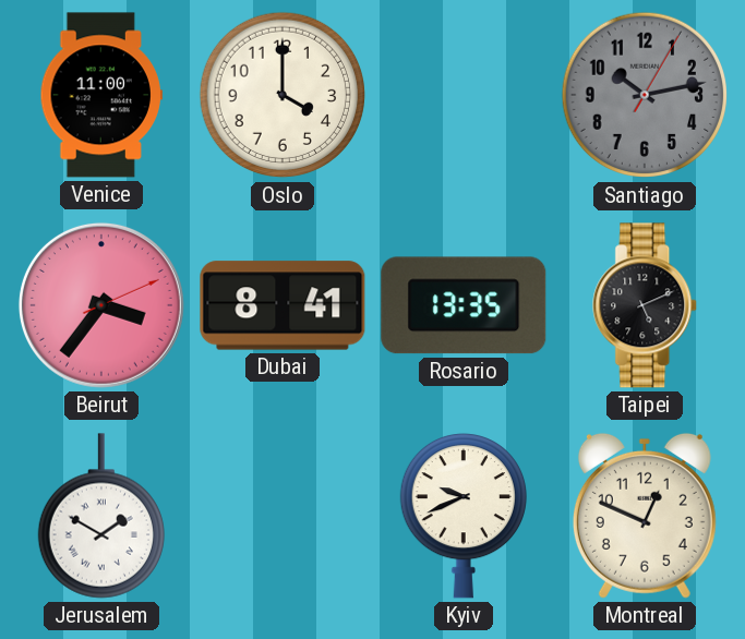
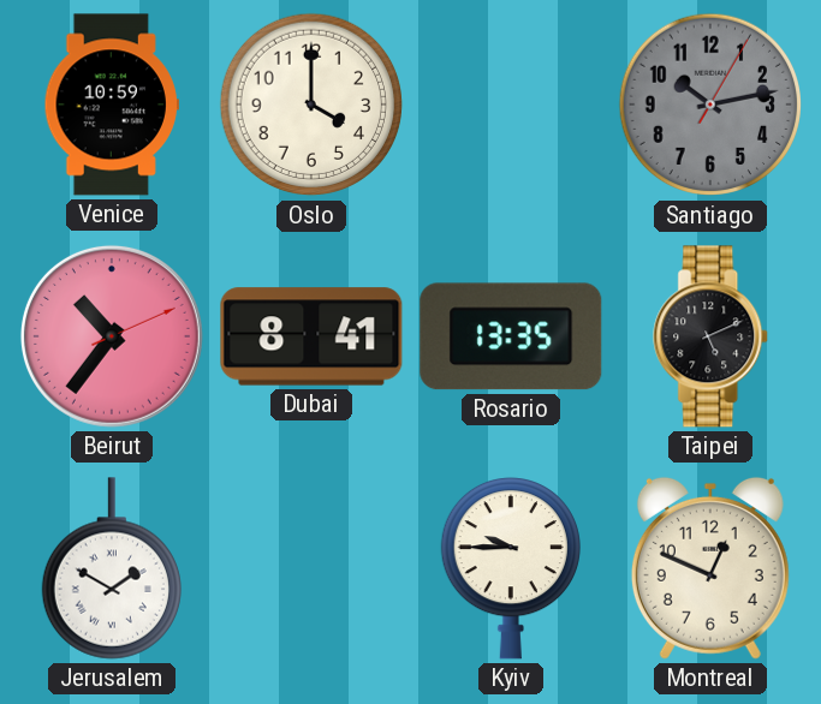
Venice: 11:00 -> 10:59 (112, 105)
Beirut: 3:36 -> 10:36 (112, 336)
Kyiv: 9:41 -> 9:45 (511, 568)
